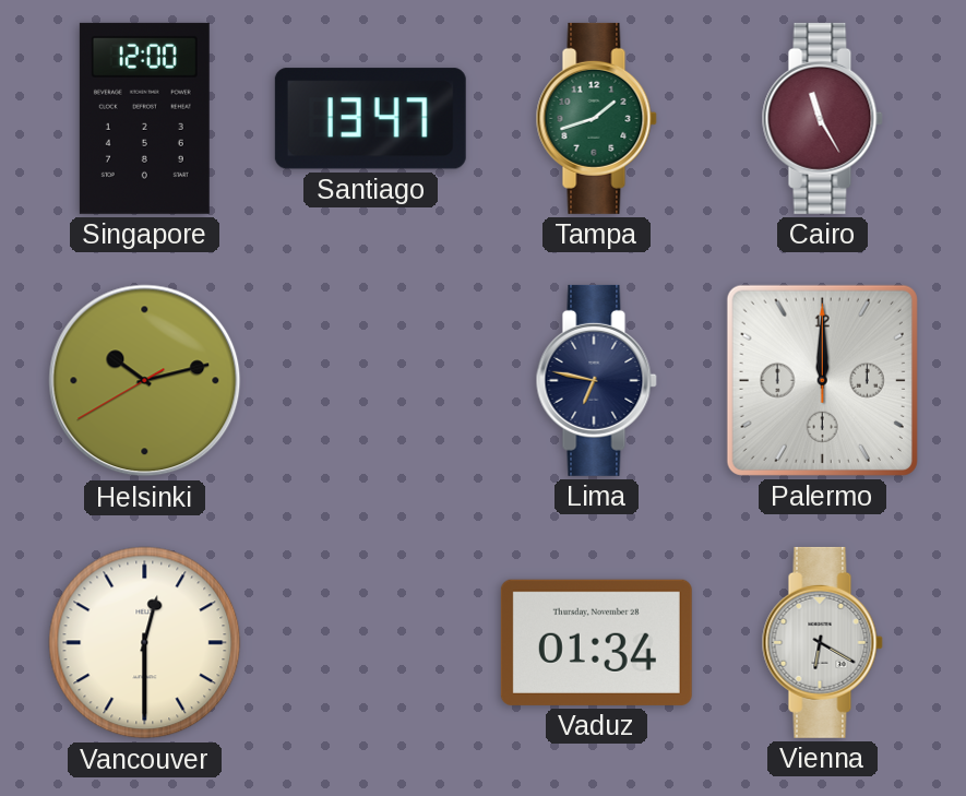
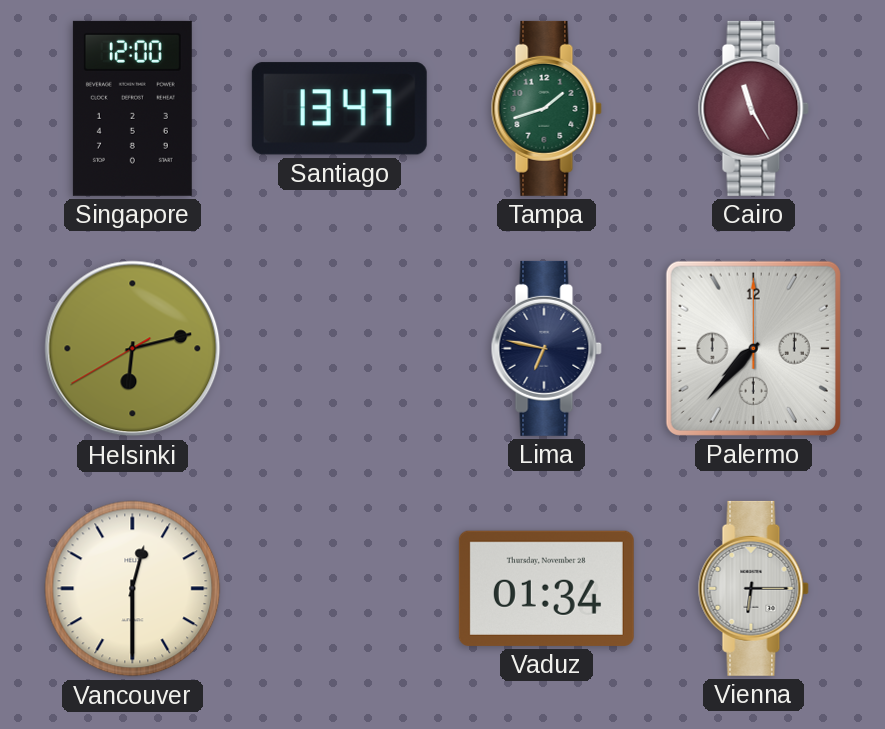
Helsinki: 10:12 -> 6:12 (133, 349)
Palermo: 12:00 -> 7:37 (753, 348)
Vienna: 6:20 -> 6:15 (753, 588)
